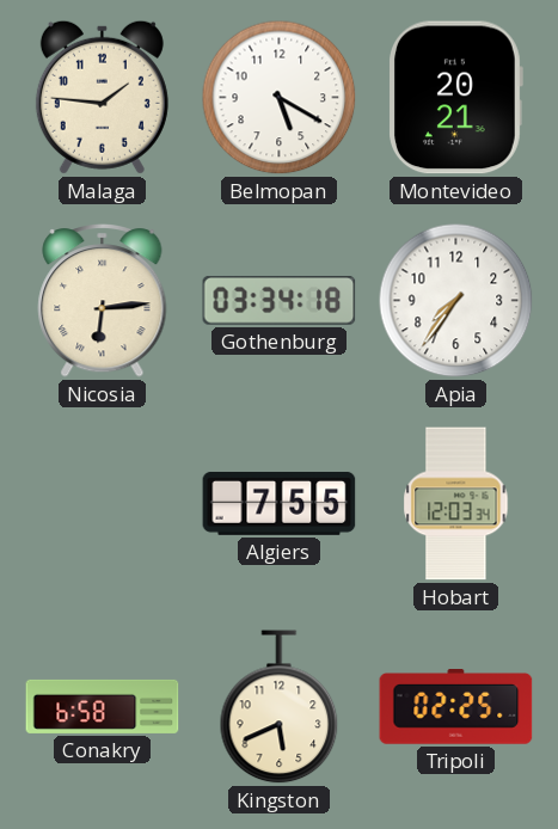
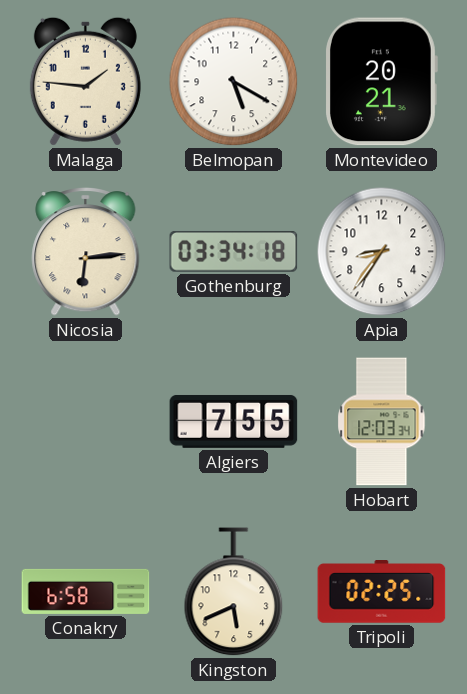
Apia: 7:36 -> 8:36 (382, 252)
